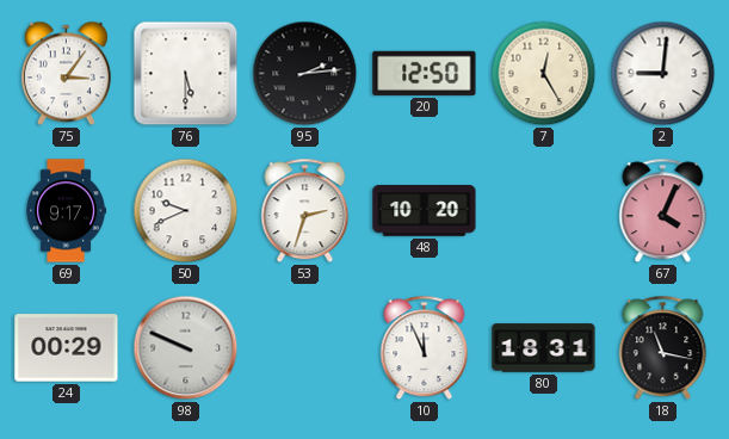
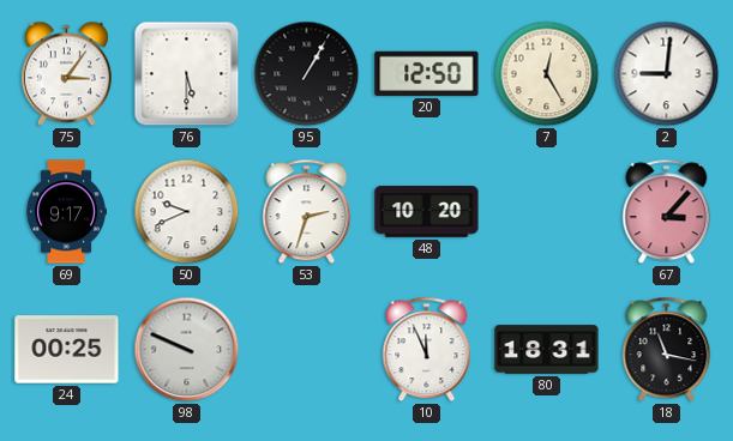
95: 2:14 -> 1:05 (307, 74)
67: 4:04 -> 3:07 (667, 212)
24: 00:29 -> 00:25 (67, 350)
